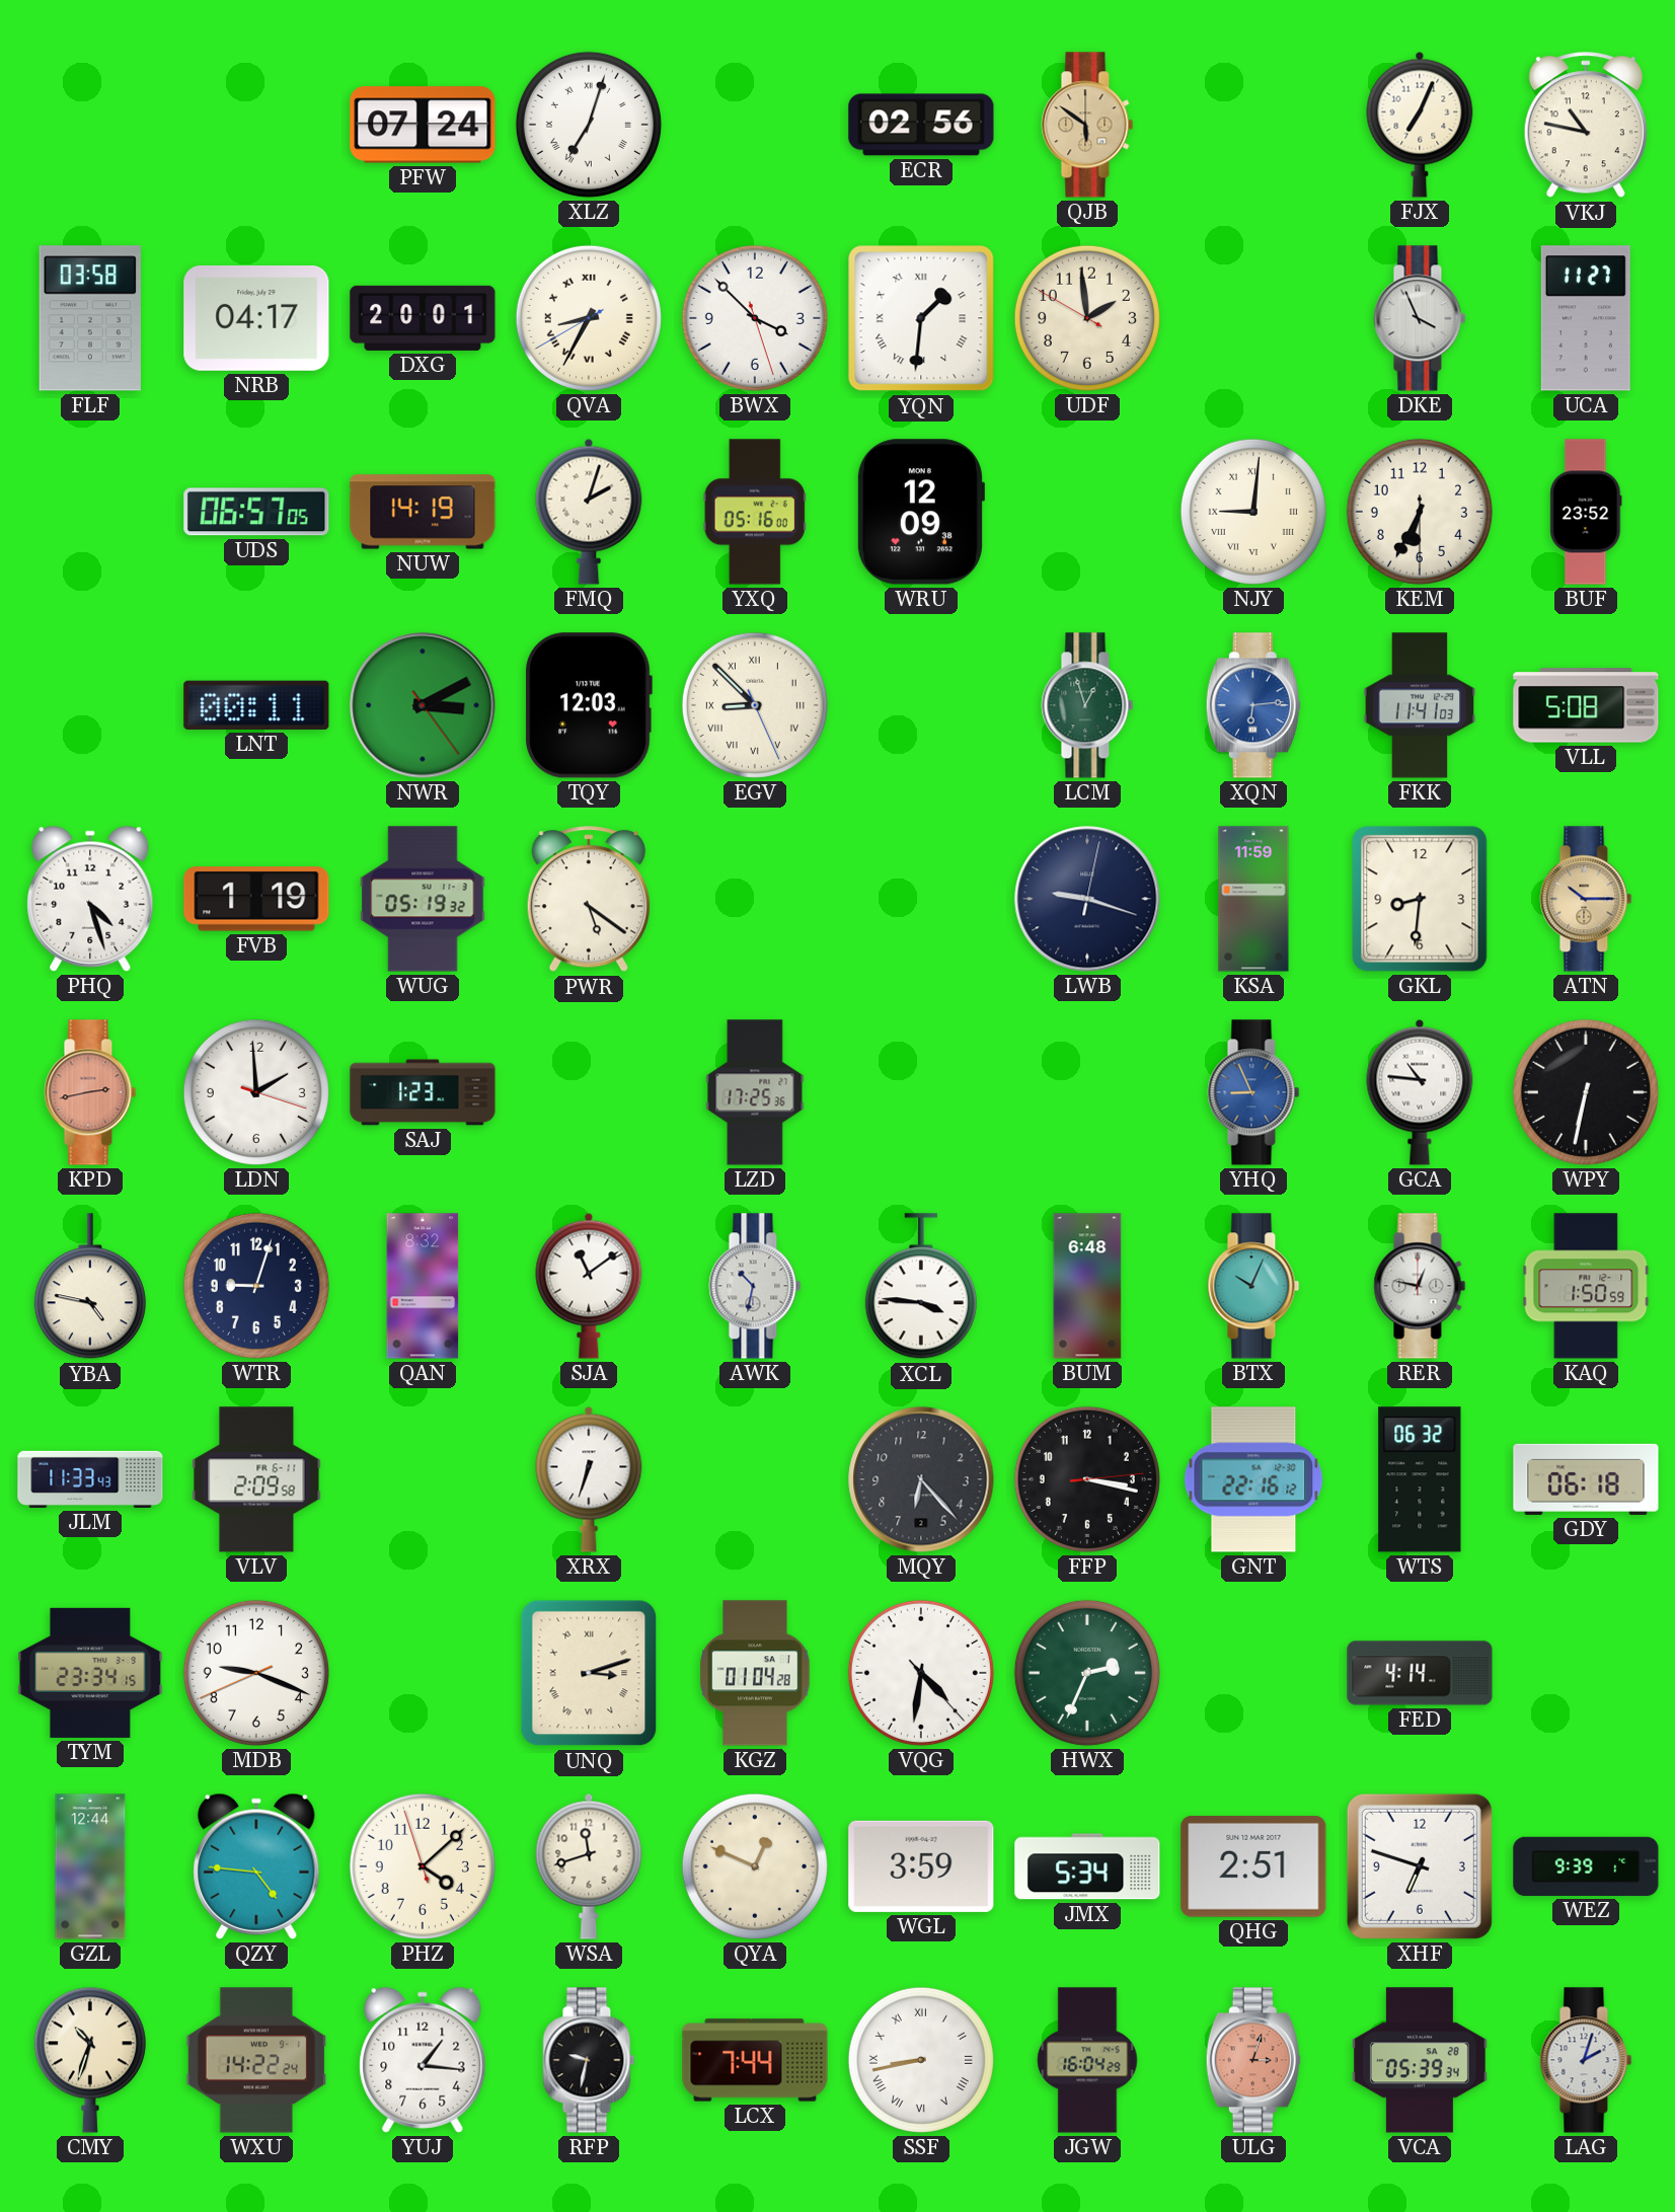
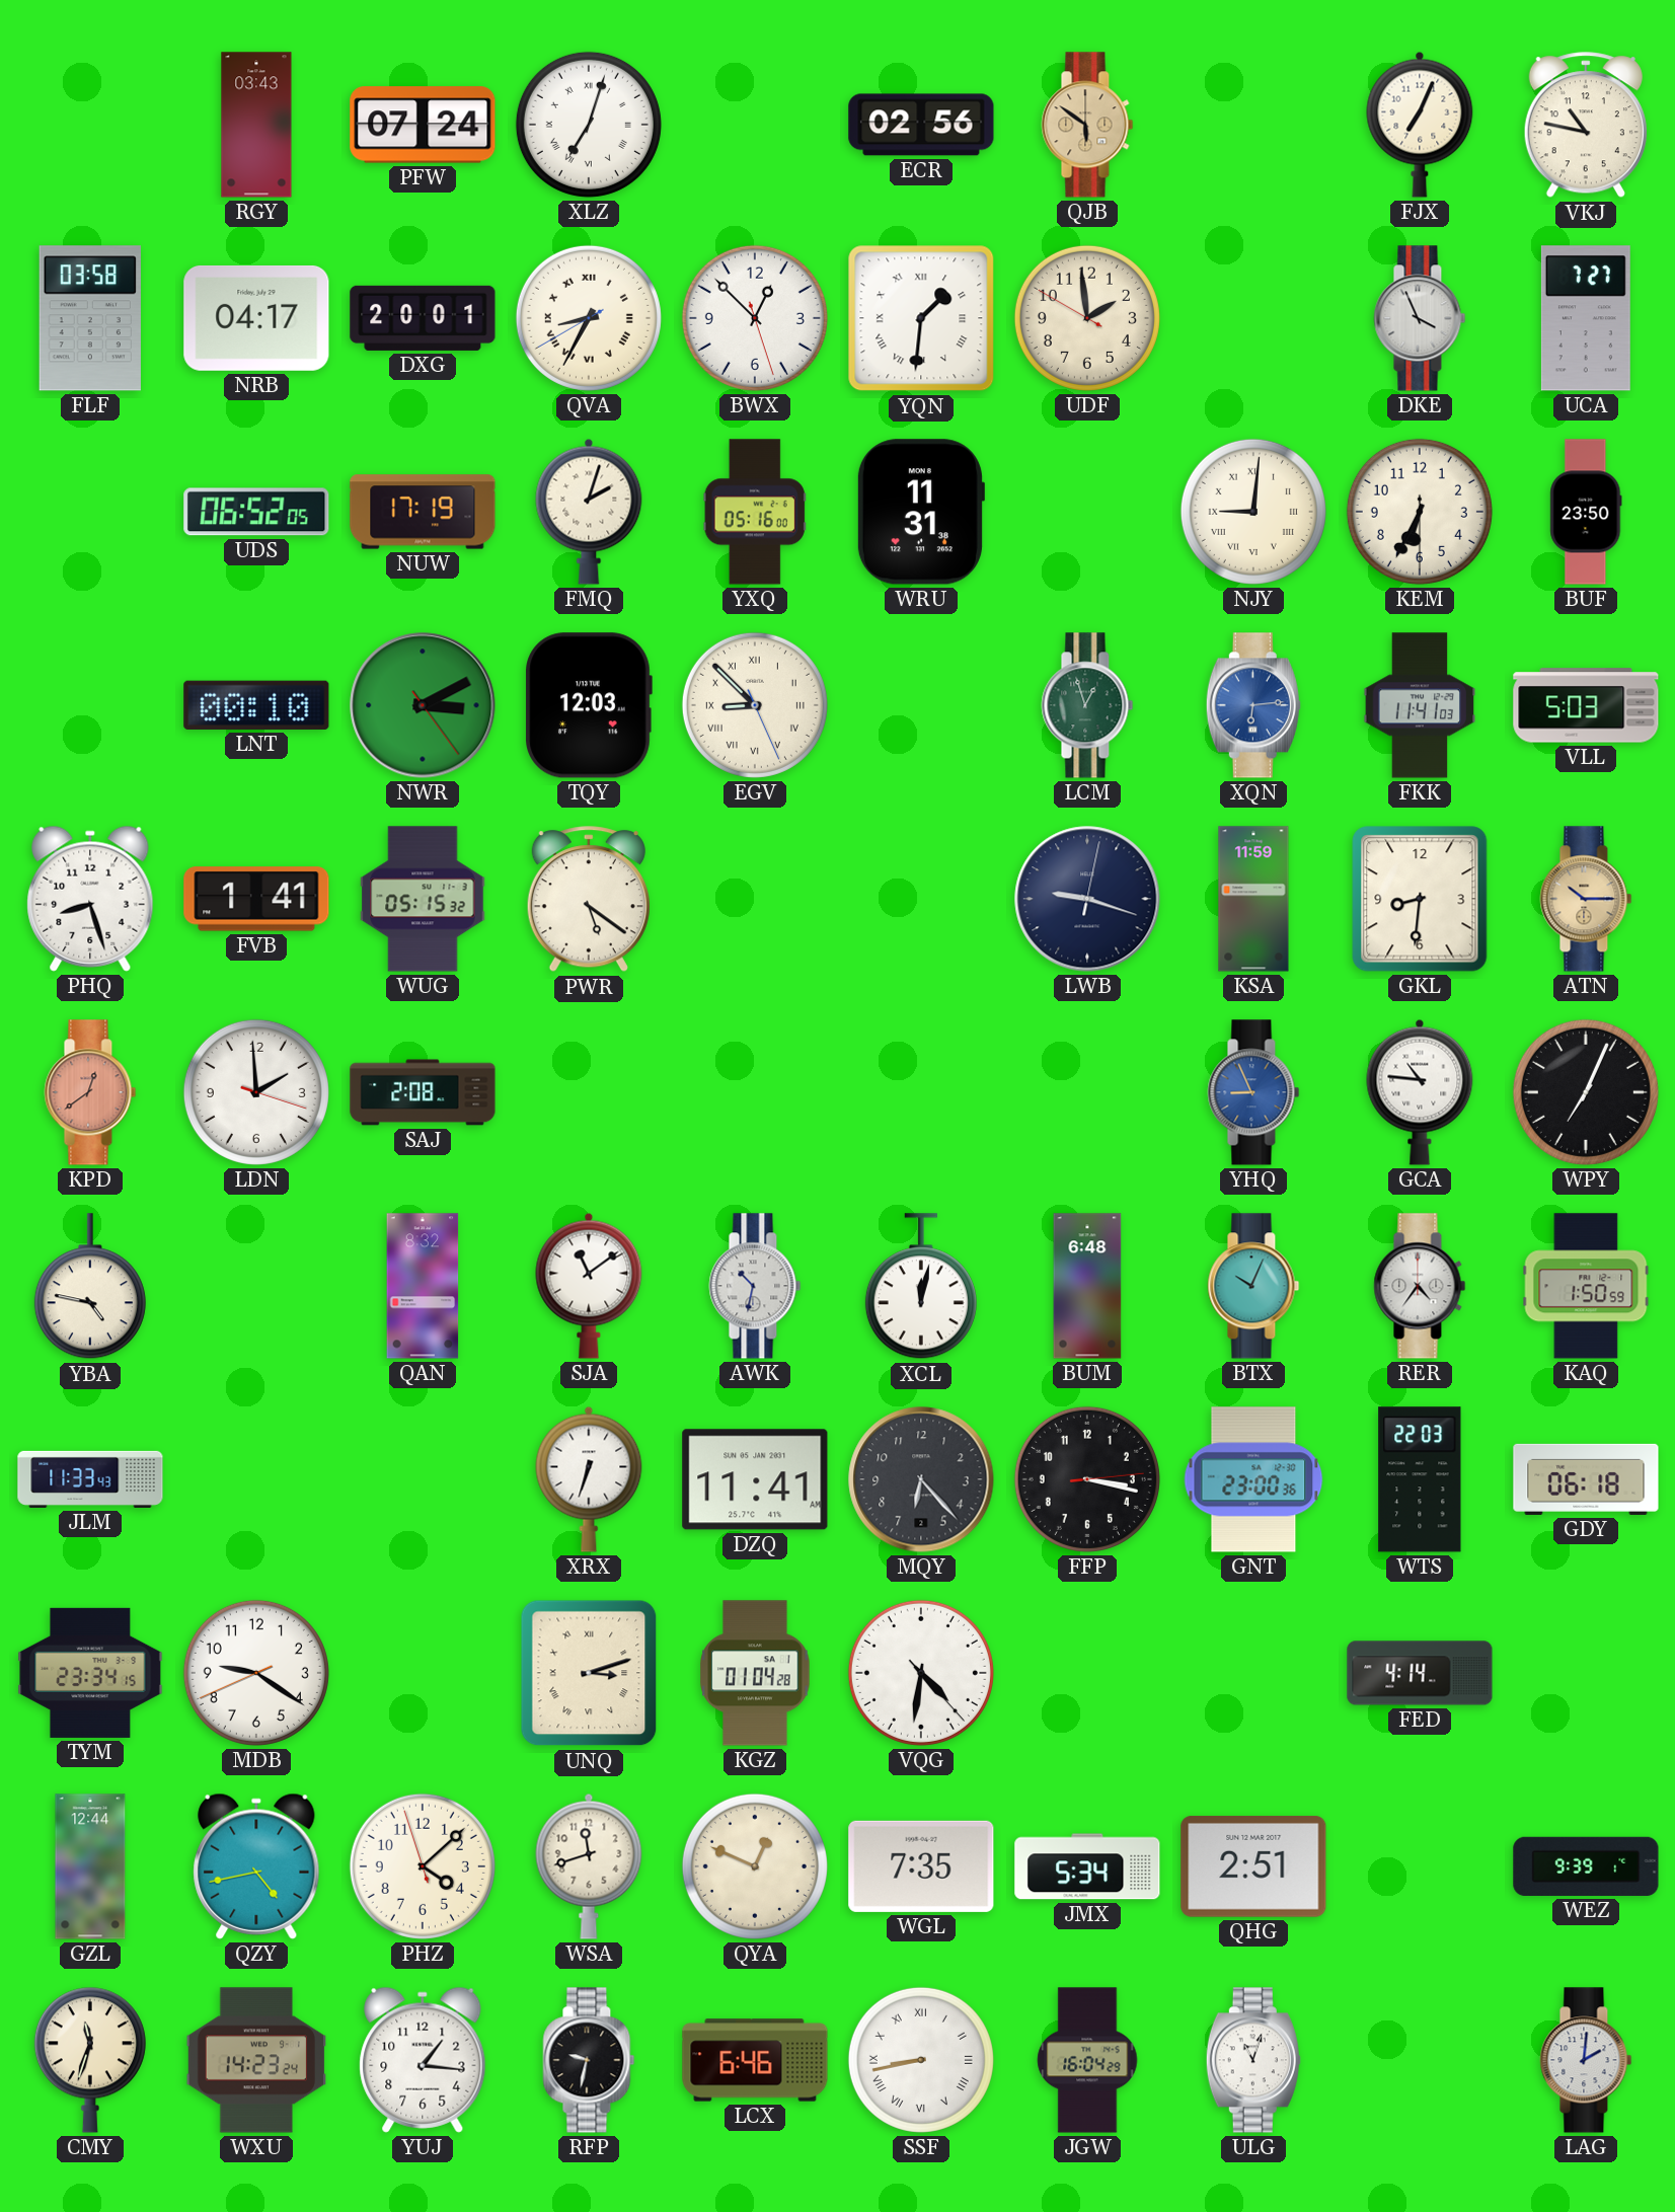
RGY: none -> 03:43 (256, 125)
BWX: 3:52 -> 12:52 (755, 318)
UCA: 11:27 -> 7:27 (1586, 318)
UDS: 06:57 -> 06:52 (256, 512)
NUW: 14:19 -> 17:19 (423, 512)
WRU: 12:09 -> 11:31 (920, 512)
BUF: 23:52 -> 23:50 (1586, 512)
LNT: 00:11 -> 00:10 (256, 705)
VLL: 5:08 -> 5:03 (1586, 705)
PHQ: 4:27 -> 8:27 (90, 899)
FVB: 1:19 -> 1:41 (256, 899)
WUG: 05:19 -> 05:15 (423, 899)
KPD: 2:43 -> 12:39 (90, 1092)
SAJ: 1:23 -> 2:08 (423, 1092)
LZD: 17:25 -> none (755, 1092)
WPY: 6:32 -> 7:04 (1586, 1092)
WTR: 9:03 -> none (256, 1286)
XCL: 3:46 -> 12:02 (921, 1287)
RER: 12:47 -> 4:36 (1420, 1286)
VLV: 2:09 -> none (256, 1479)
DZQ: none -> 11:41 (755, 1479)
GNT: 22:16 -> 23:00 (1253, 1479)
WTS: 06:32 -> 22:03 (1420, 1479)
MDB: 9:18 -> 9:20 (256, 1673)
HWX: 2:34 -> none (1087, 1673)
QZY: 4:46 -> 4:43 (256, 1866)
WGL: 3:59 -> 7:35 (921, 1866)
XHF: 6:48 -> none (1420, 1866)
CMY: 10:33 -> 11:33 (90, 2060)
WXU: 14:22 -> 14:23 (255, 2060)
LCX: 7:44 -> 6:46 (755, 2060)
ULG: 3:03 -> 11:03 (1253, 2060)
ULG dial: salmon -> white (1253, 2060)
VCA: 05:39 -> none (1420, 2060)
LAG: 2:03 -> 2:01 (1586, 2060)
